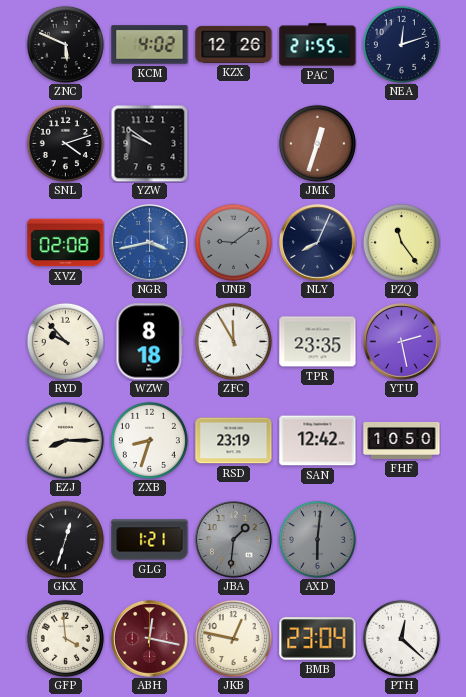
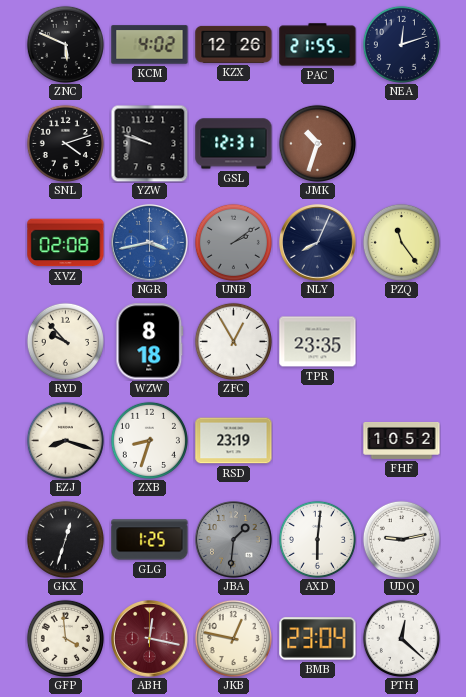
YZW: 9:51 -> 9:48 (149, 143)
GSL: none -> 12:31 (234, 144)
JMK: 12:33 -> 10:33 (317, 143)
UNB: 9:09 -> 2:09 (233, 242)
ZFC: 11:55 -> 12:55 (233, 341)
YTU: 2:28 -> none (402, 342)
EZJ: 8:15 -> 8:18 (65, 440)
SAN: 12:42 -> none (318, 441)
FHF: 10:50 -> 10:52 (402, 440)
GLG: 1:21 -> 1:25 (150, 540)
AXD dial: grey -> white (317, 539)
UDQ: none -> 9:13 (401, 539)
